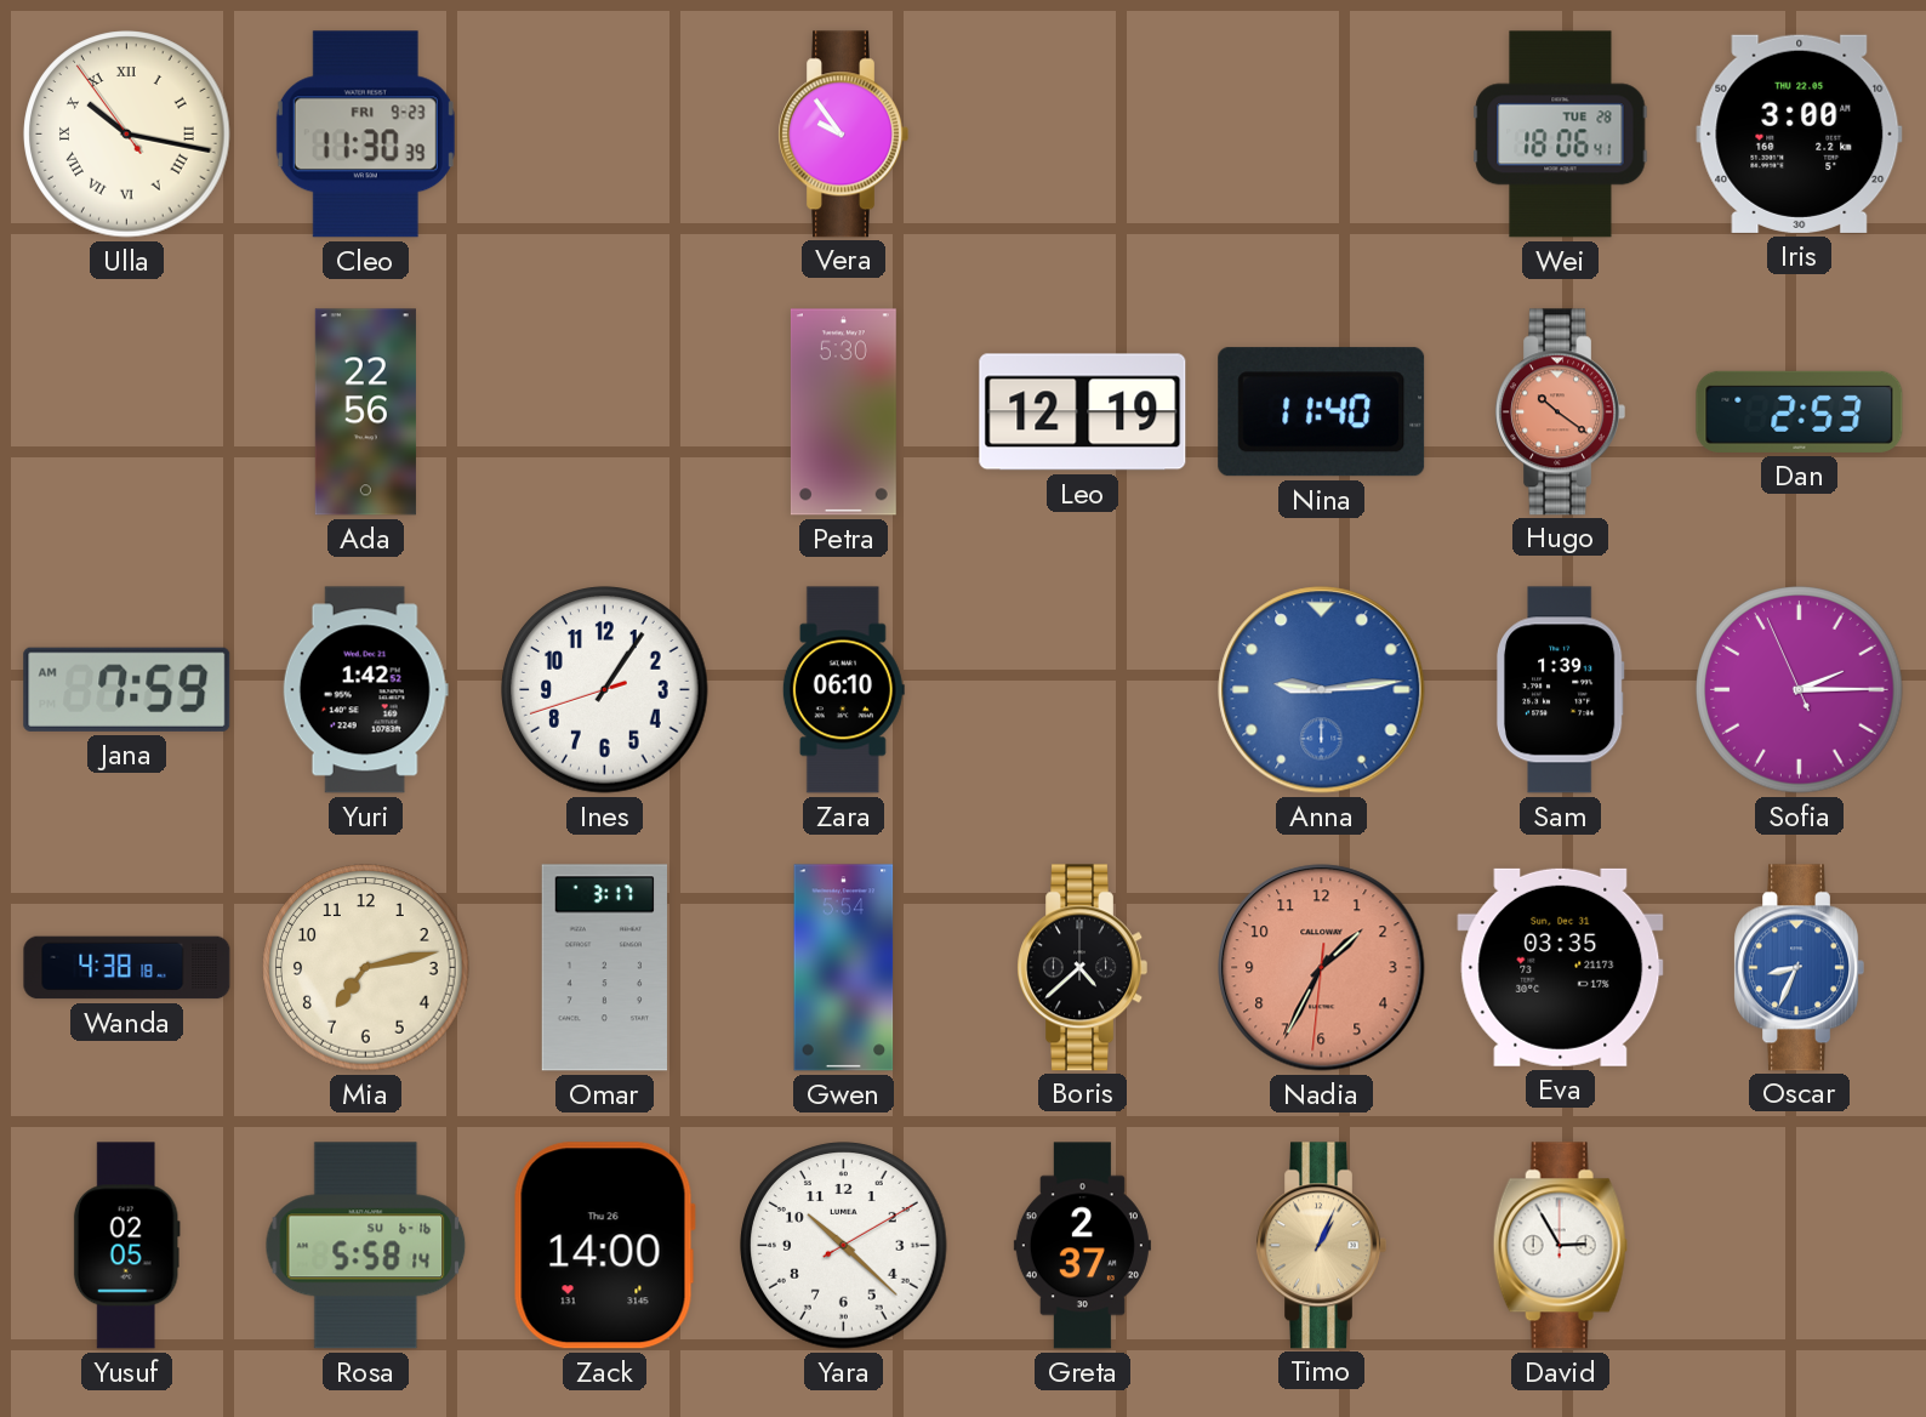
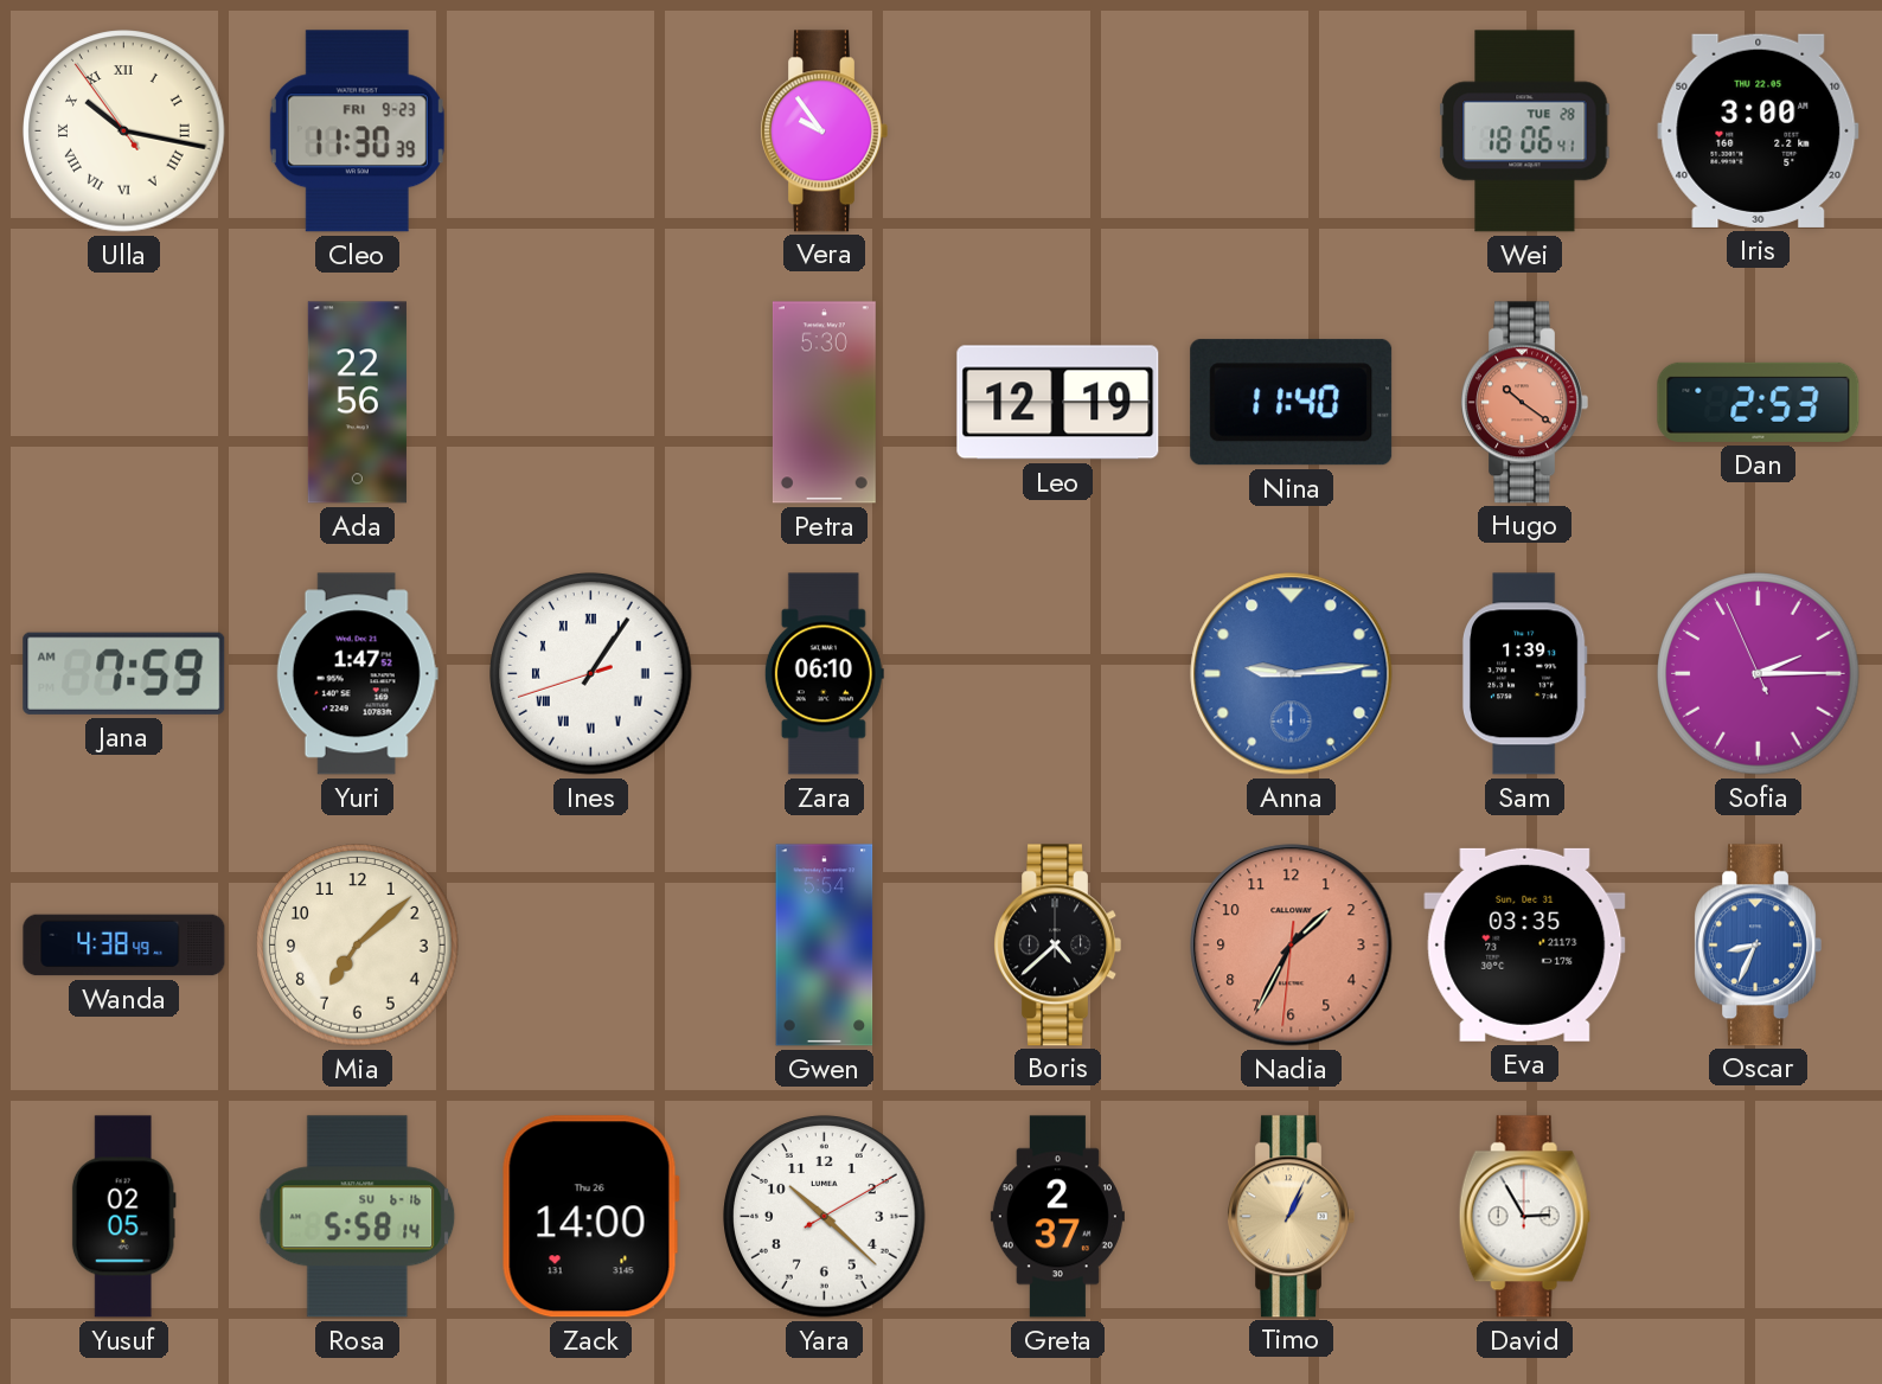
Yuri: 1:42 -> 1:47 (357, 674)
Ines numerals: Arabic -> Roman (591, 674)
Wanda: 4:38:18 -> 4:38:49 (124, 946)
Mia: 7:13 -> 7:08 (358, 946)
Omar: 3:17 -> none (605, 968)
